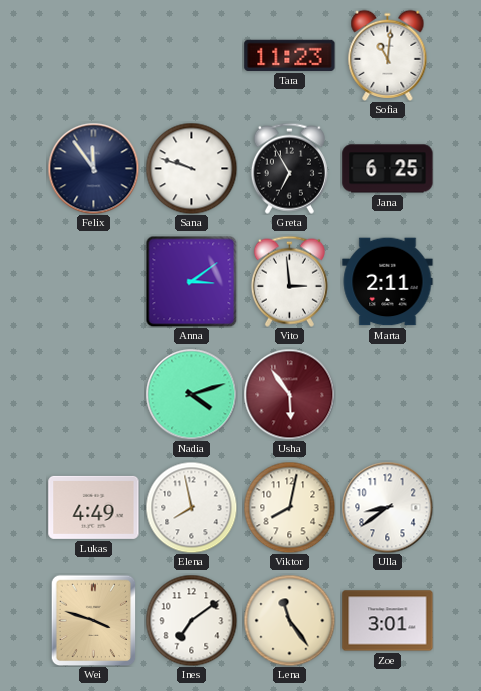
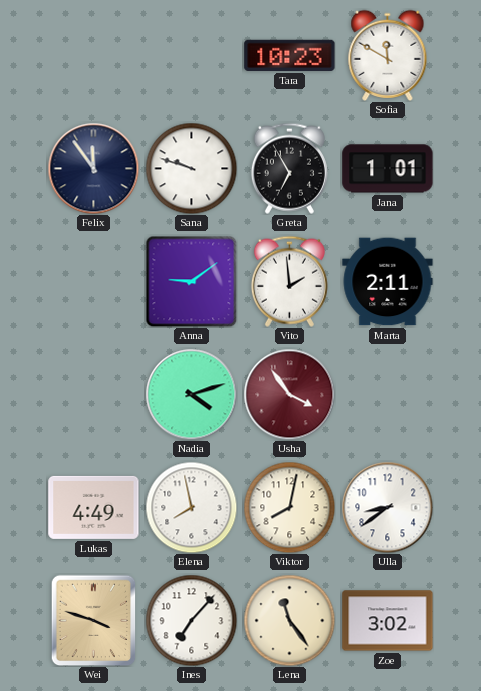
Tara: 11:23 -> 10:23 (290, 55)
Sofia: 11:01 -> 11:50 (388, 55)
Jana: 6:25 -> 1:01 (388, 169)
Anna: 3:09 -> 9:09 (191, 281)
Vito: 2:59 -> 1:59 (289, 281)
Usha: 5:54 -> 3:54 (289, 394)
Ines: 7:09 -> 7:07 (191, 620)
Zoe: 3:01 -> 3:02 (388, 621)
